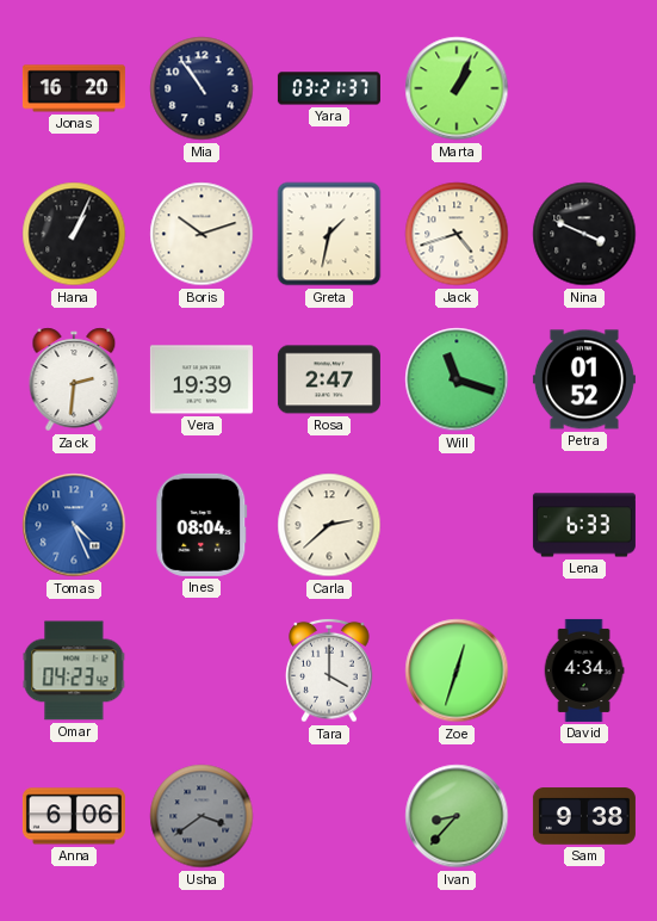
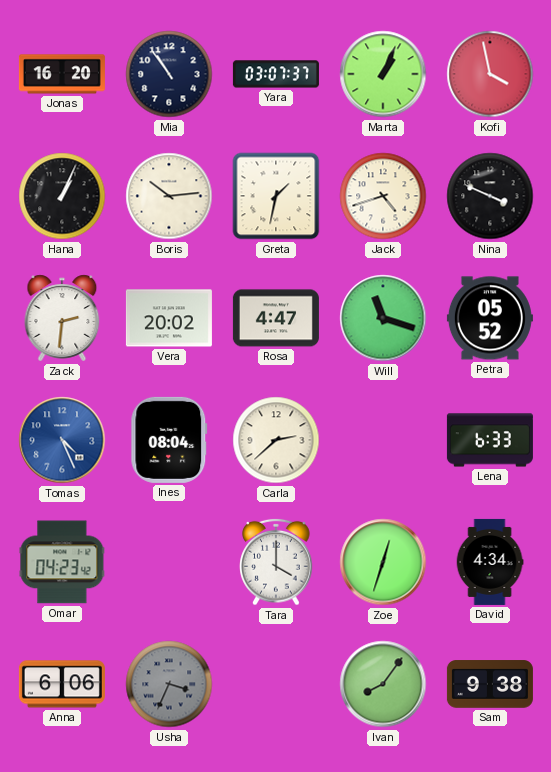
Yara: 03:21 -> 03:07 (276, 74)
Kofi: none -> 3:58 (490, 74)
Boris: 10:12 -> 10:14 (169, 196)
Vera: 19:39 -> 20:02 (169, 318)
Rosa: 2:47 -> 4:47 (276, 318)
Petra: 01:52 -> 05:52 (490, 318)
Usha: 3:39 -> 3:34 (169, 684)
Ivan: 8:37 -> 8:06 (383, 684)
